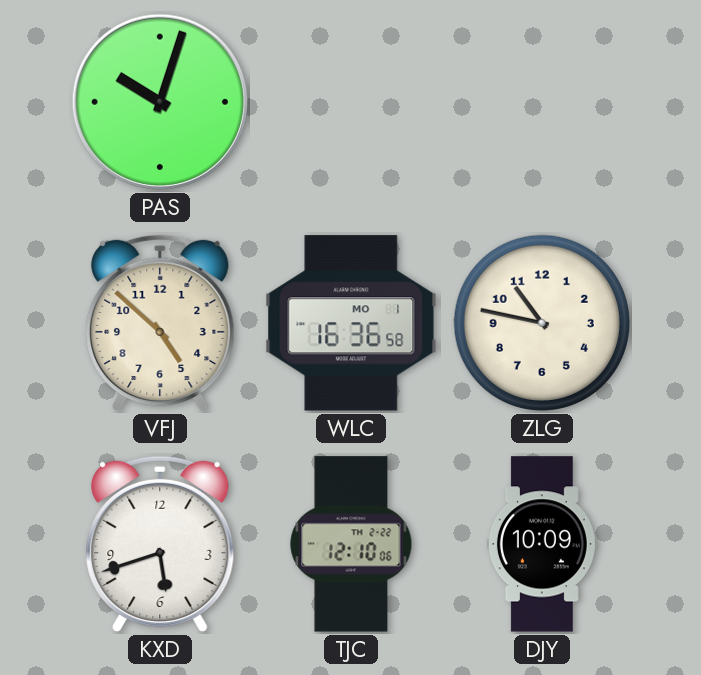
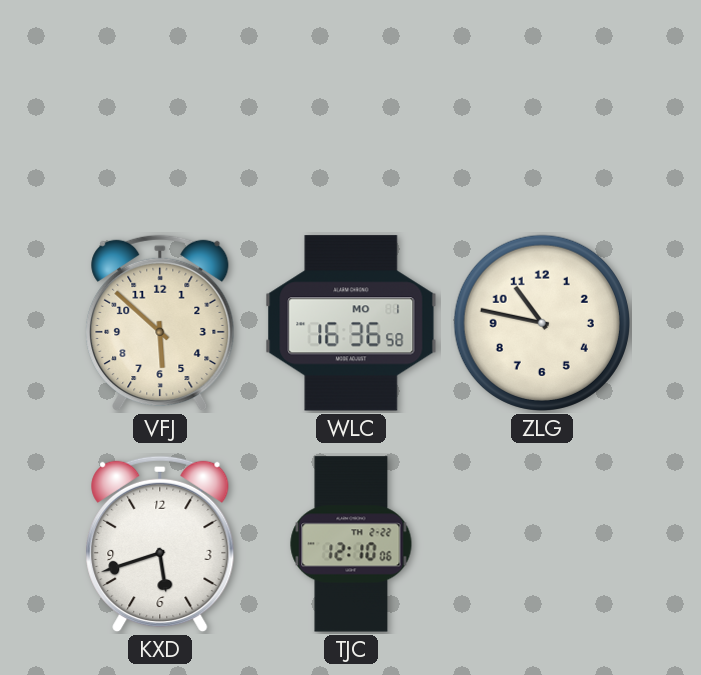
PAS: 10:03 -> none (160, 102)
VFJ: 4:52 -> 5:52 (160, 323)
DJY: 10:09 -> none (542, 544)
